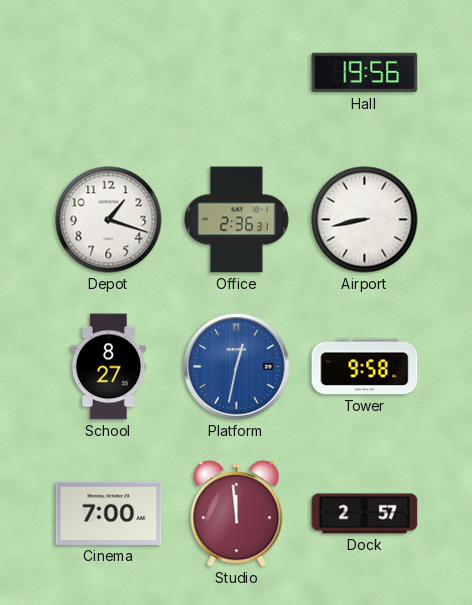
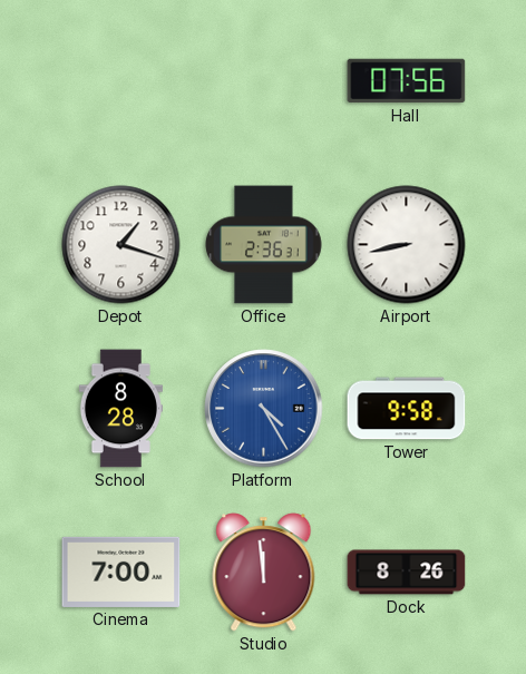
Hall: 19:56 -> 07:56 (407, 81)
School: 8:27 -> 8:28 (120, 409)
Platform: 12:32 -> 4:25 (264, 409)
Dock: 2:57 -> 8:26 (407, 573)
